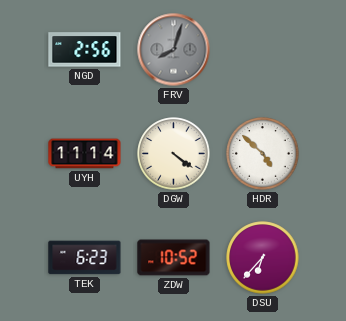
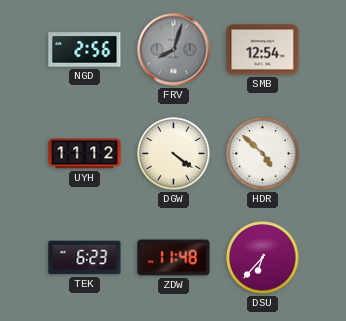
SMB: none -> 12:54 (263, 50)
UYH: 11:14 -> 11:12 (85, 154)
ZDW: 10:52 -> 11:48 (174, 258)
